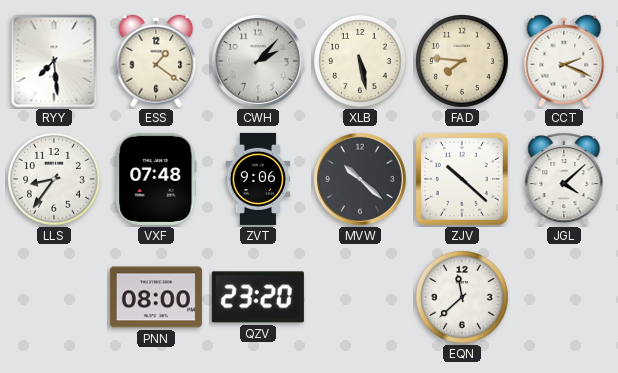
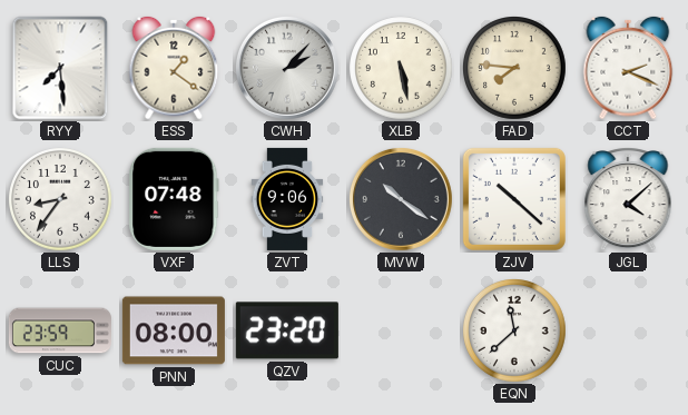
MVW: 10:22 -> 10:21 (401, 199)
CUC: none -> 23:59 (60, 330)
